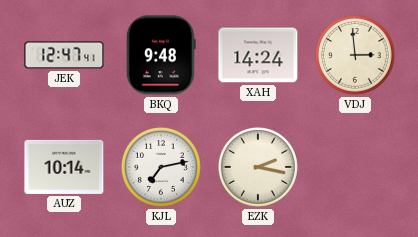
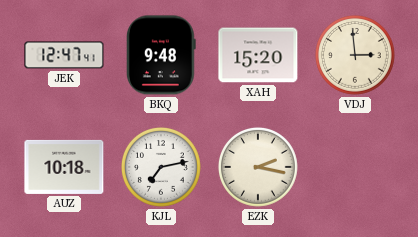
XAH: 14:24 -> 15:20 (258, 55)
AUZ: 10:14 -> 10:18 (64, 167)
